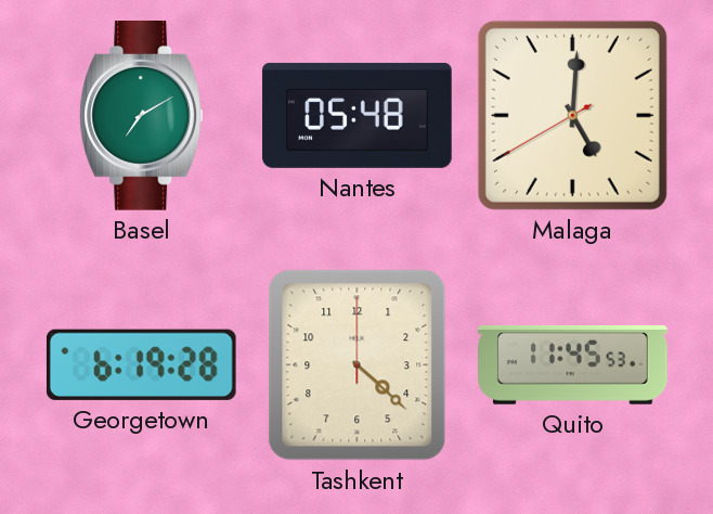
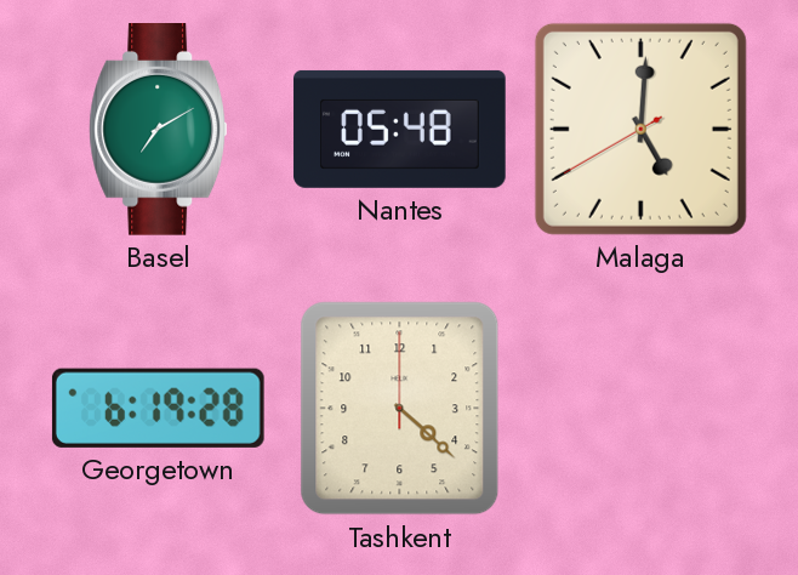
Quito: 11:45 -> none (573, 364)
